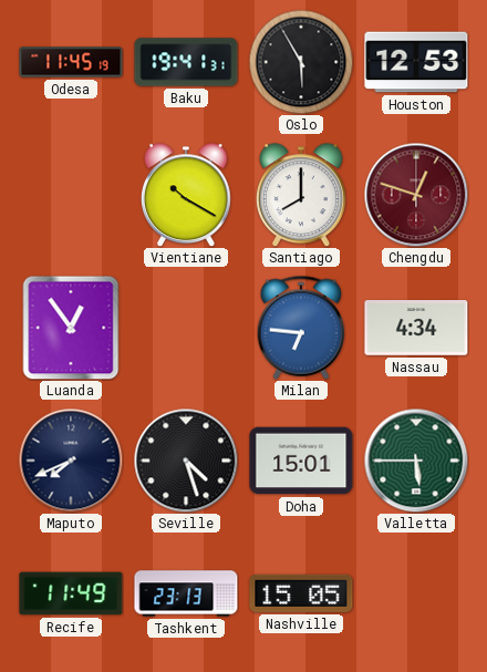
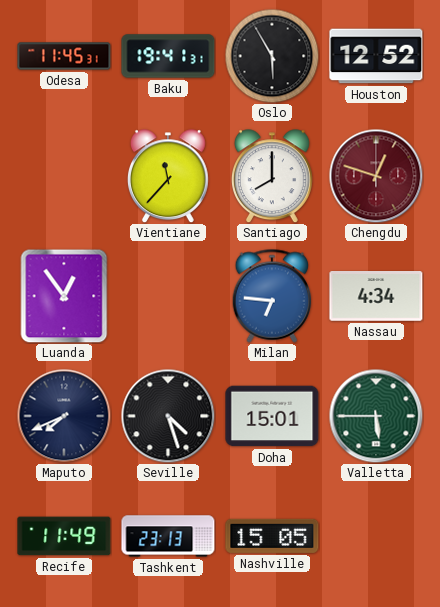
Odesa: 11:45:19 -> 11:45:31 (64, 56)
Houston: 12:53 -> 12:52 (376, 56)
Vientiane: 10:20 -> 11:37 (168, 176)
